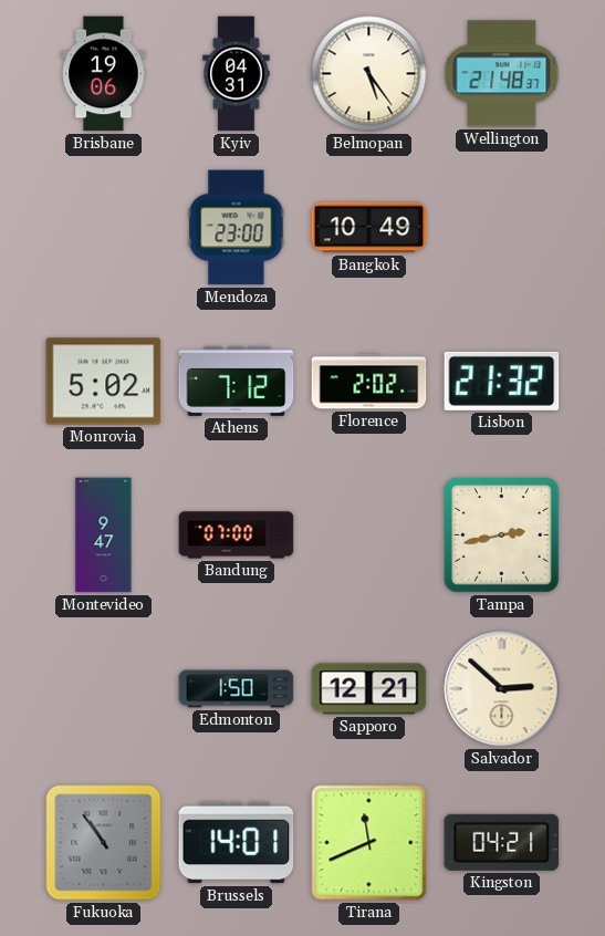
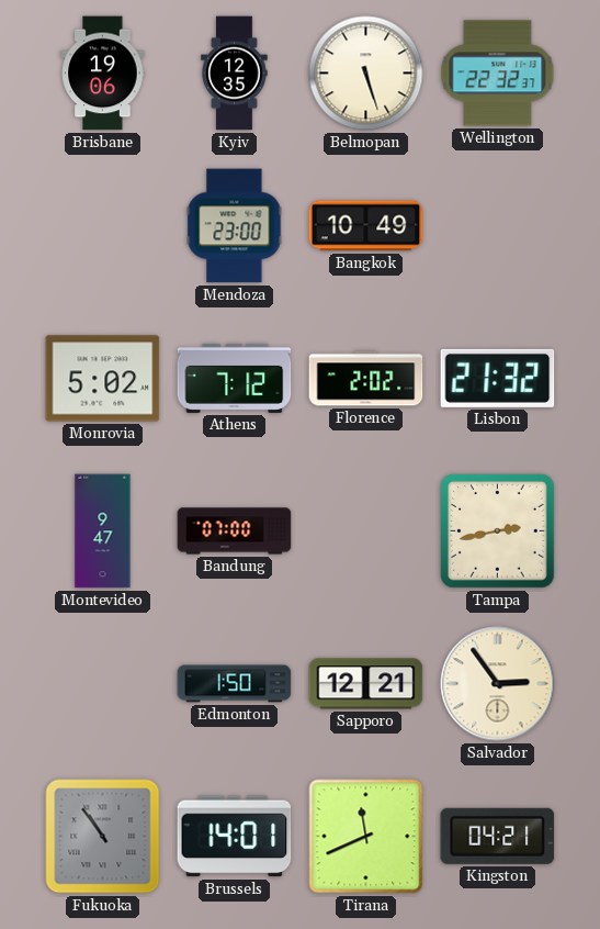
Kyiv: 04:31 -> 12:35 (235, 74)
Belmopan: 5:24 -> 5:27 (366, 74)
Wellington: 21:48 -> 22:32 (498, 74)
Salvador: 2:52 -> 2:54 (498, 684)
